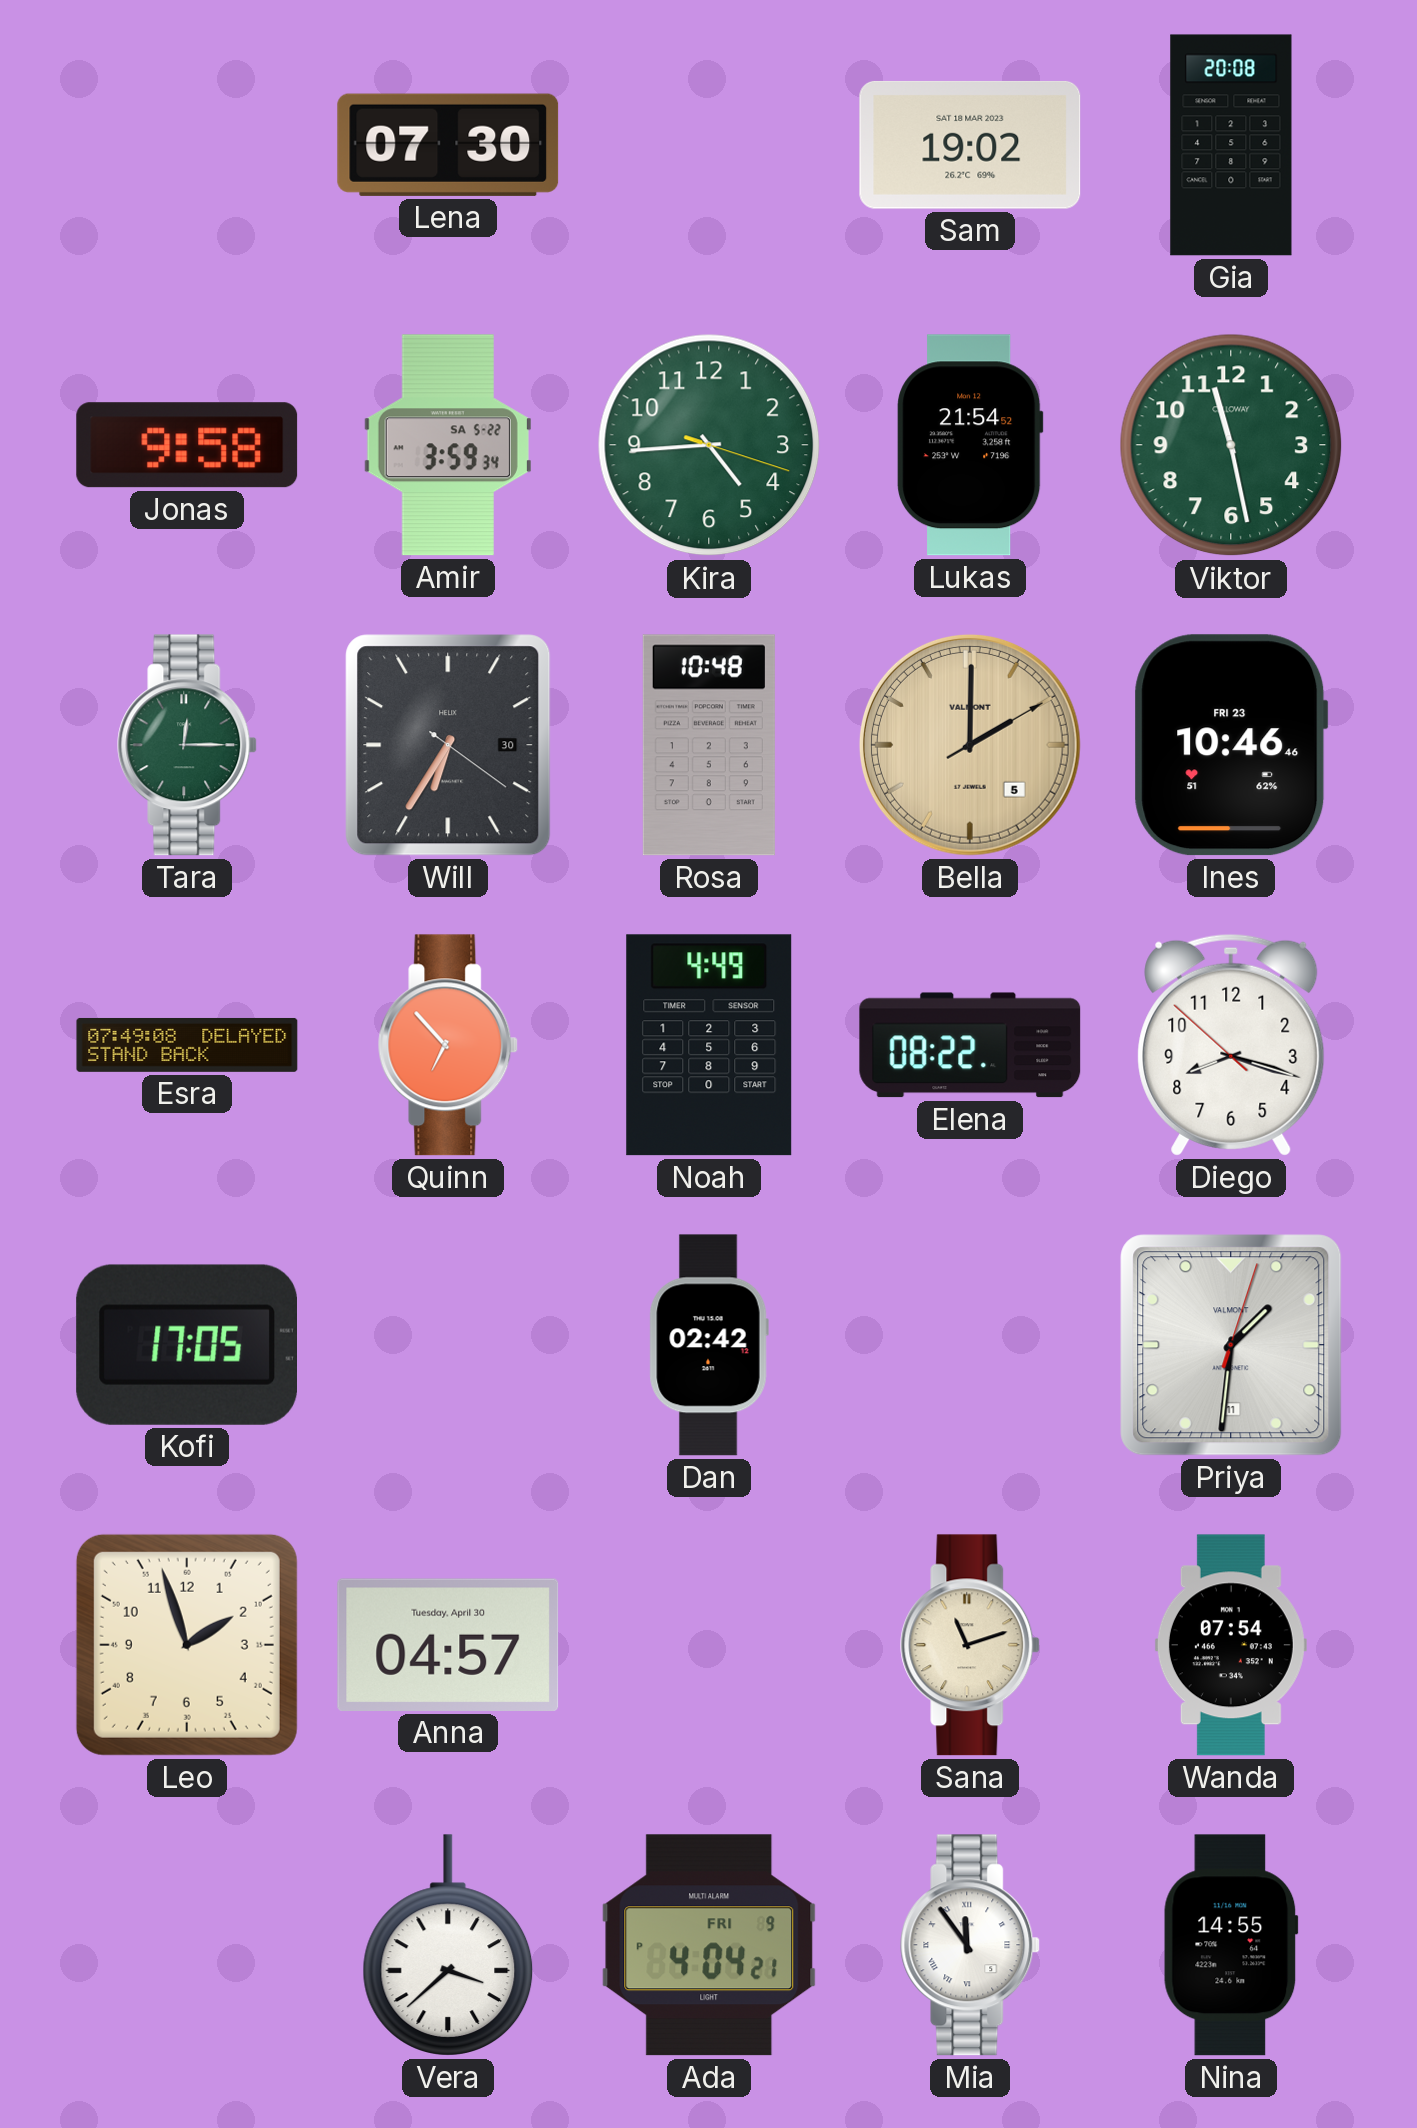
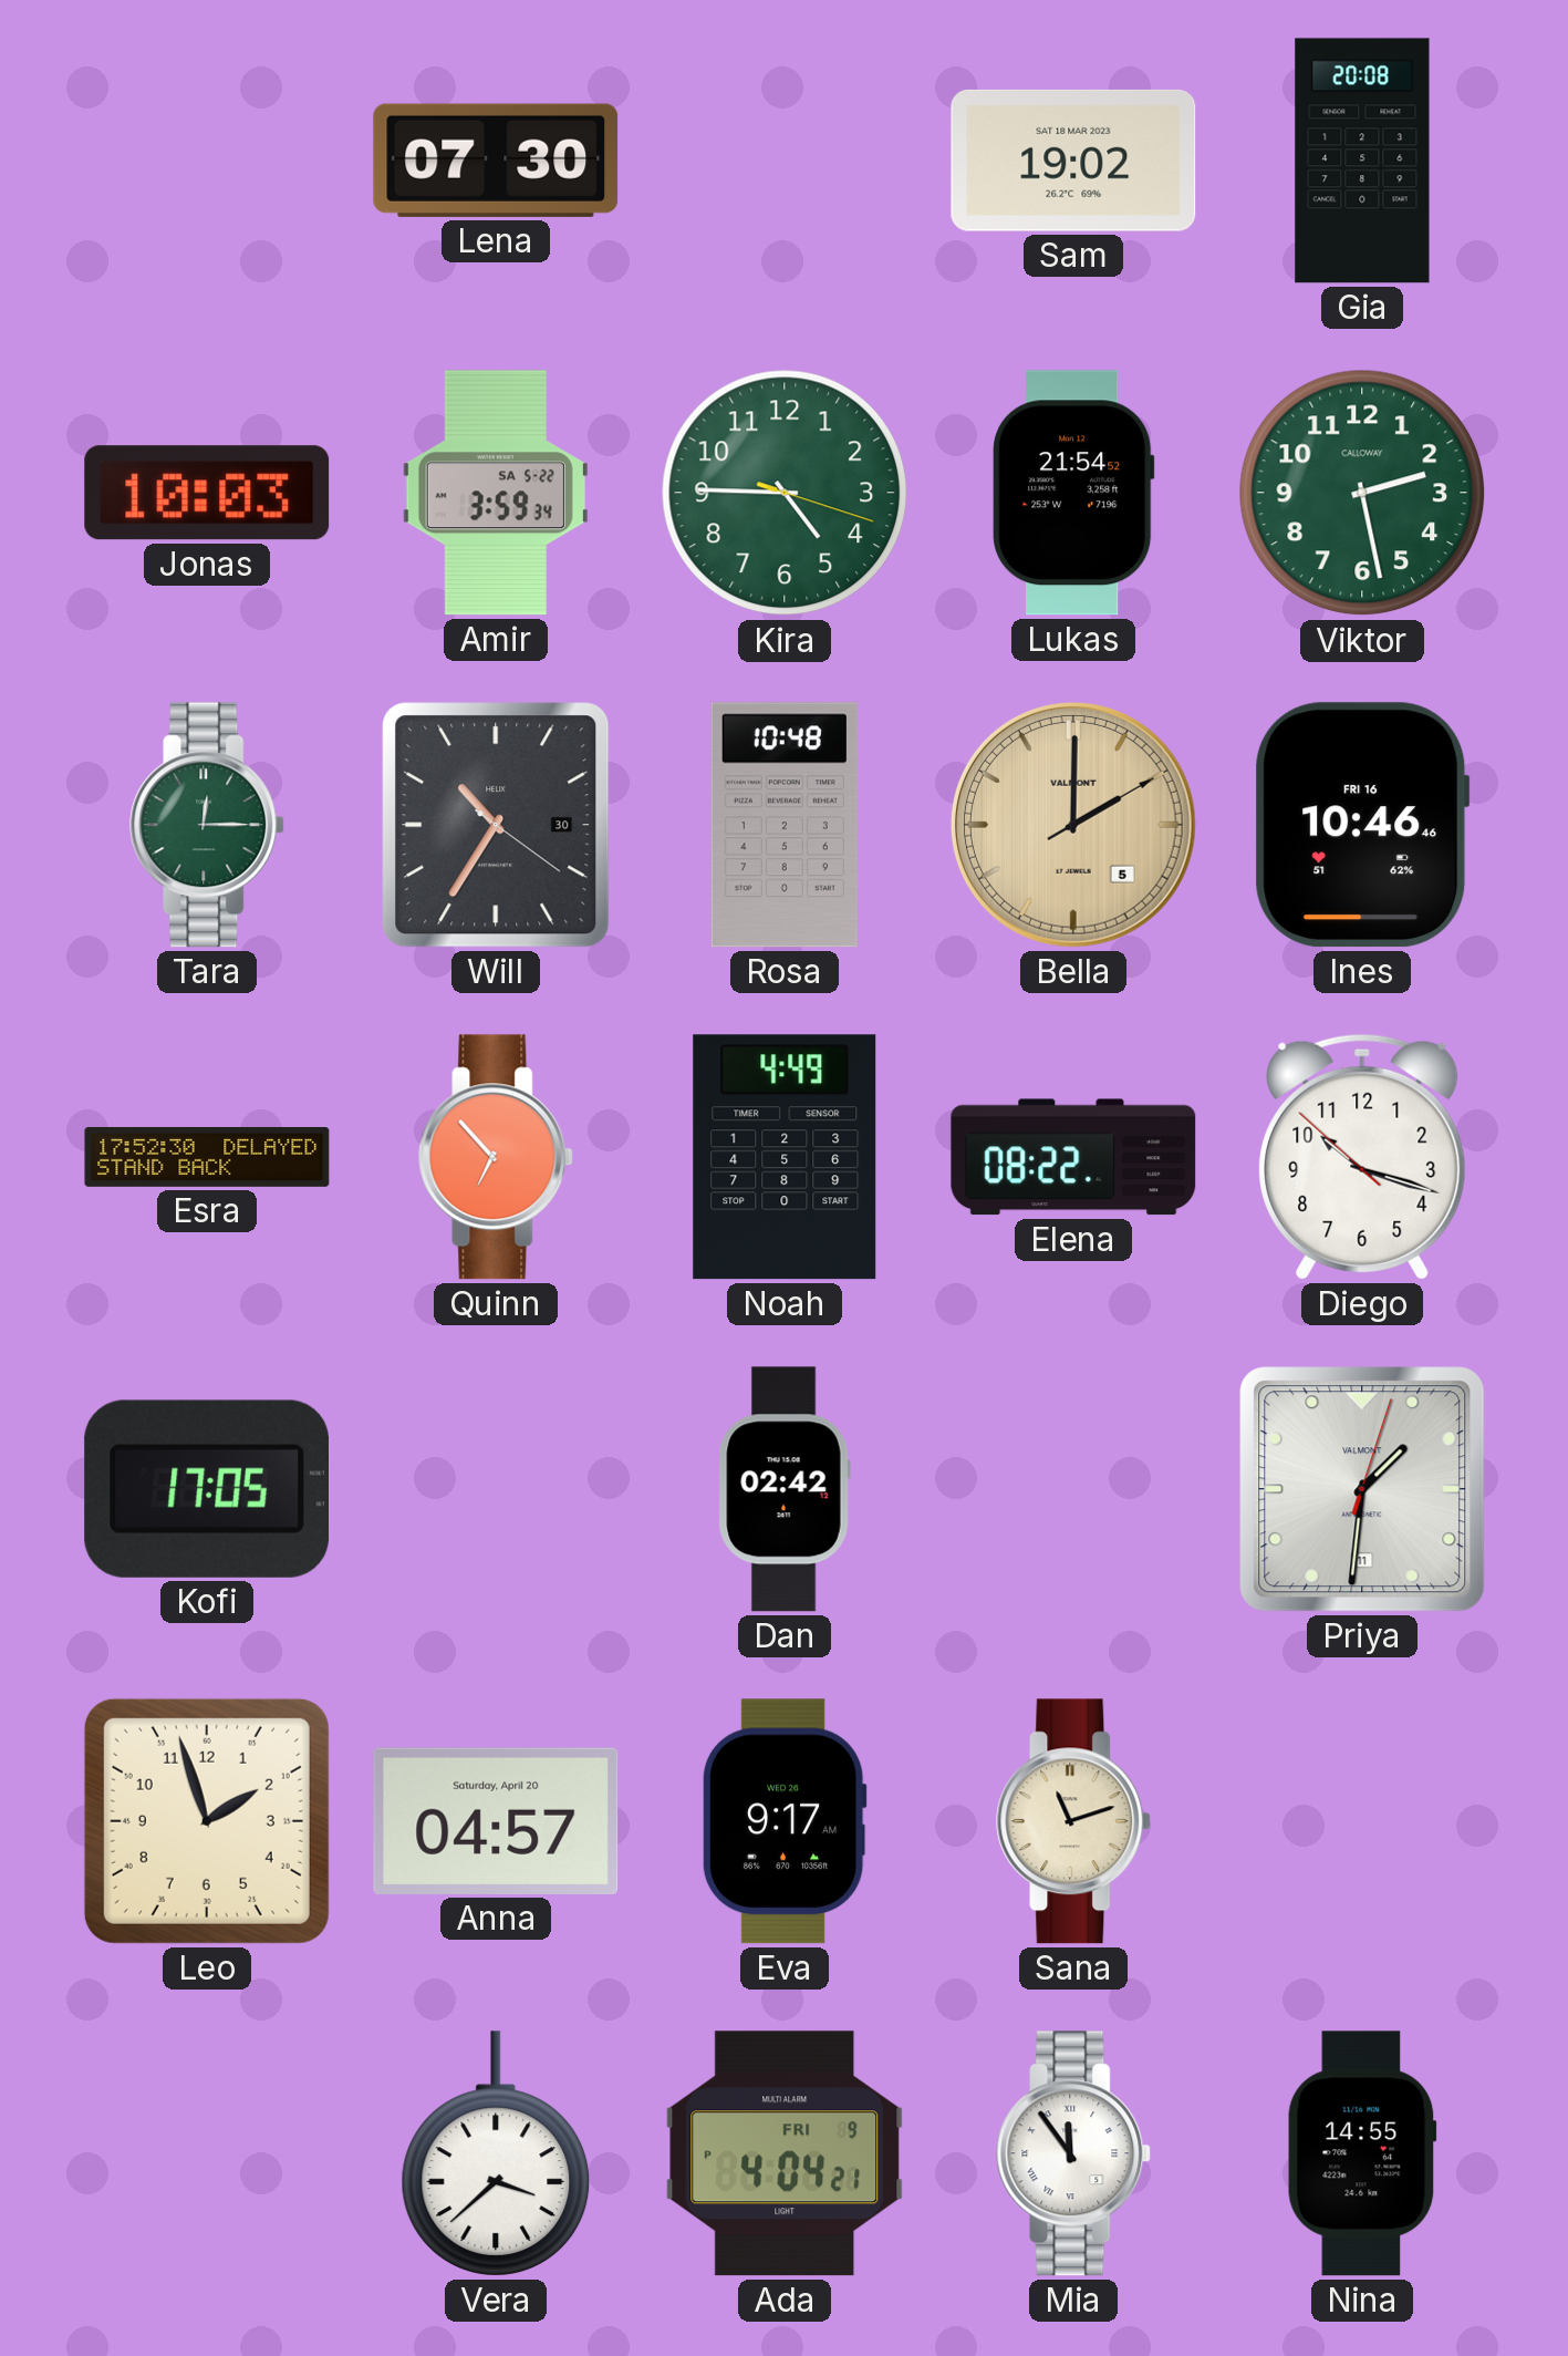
Jonas: 9:58 -> 10:03 (207, 493)
Kira: 4:44 -> 4:45 (785, 493)
Viktor: 11:28 -> 2:28 (1362, 493)
Will: 6:35 -> 10:35 (496, 825)
Ines date: FRI 23 -> FRI 16 (1362, 825)
Esra: 07:49 -> 17:52 (207, 1157)
Diego: 8:17 -> 10:17 (1362, 1157)
Anna date: Tuesday, April 30 -> Saturday, April 20 (496, 1821)
Eva: none -> 9:17 (785, 1821)
Wanda: 07:54 -> none (1231, 1645)
